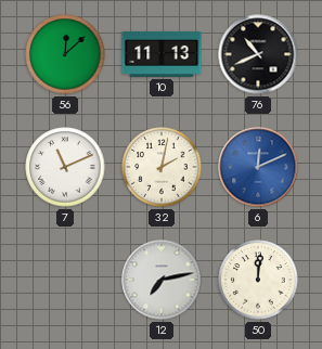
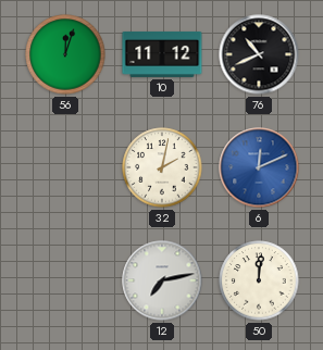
56: 12:08 -> 12:03 (65, 54)
10: 11:13 -> 11:12 (162, 54)
7: 11:11 -> none (65, 167)
